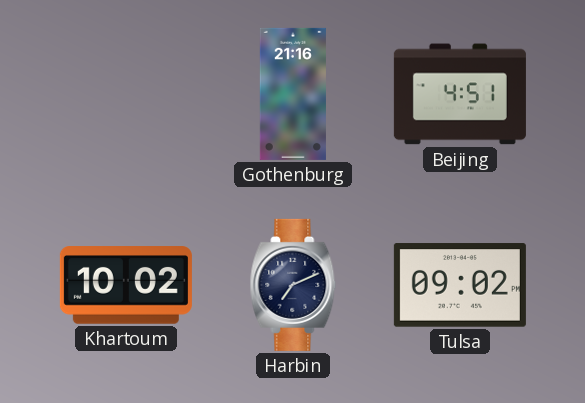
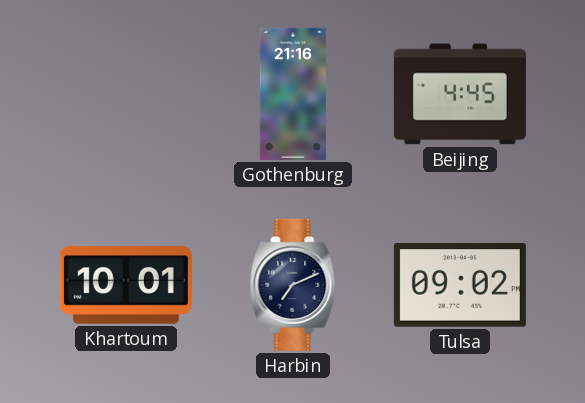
Beijing: 4:51 -> 4:45 (460, 94)
Khartoum: 10:02 -> 10:01 (126, 285)
